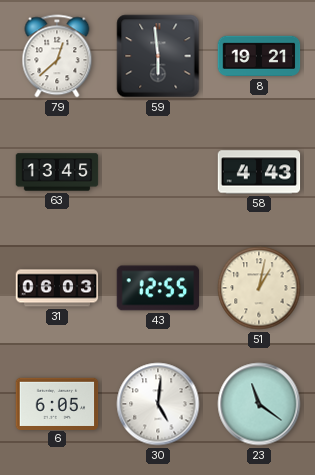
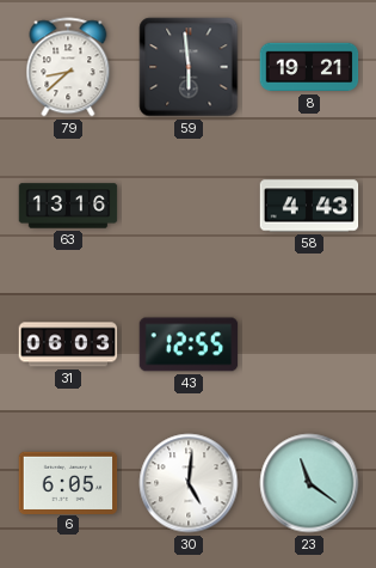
79: 12:38 -> 8:38 (68, 67)
63: 13:45 -> 13:16 (68, 206)
51: 1:02 -> none (259, 288)
